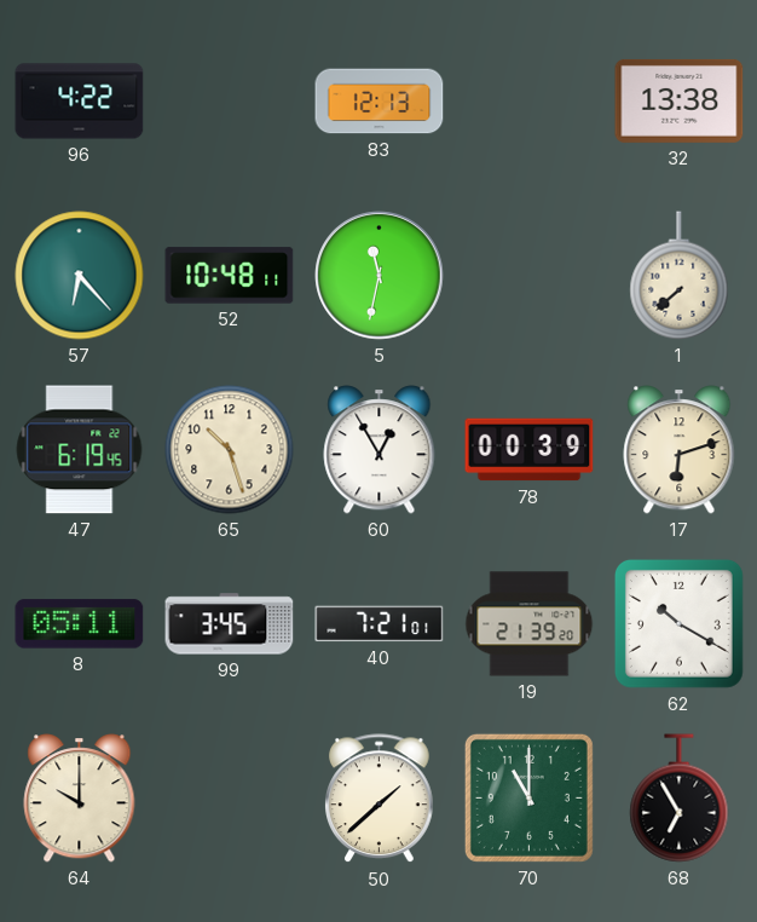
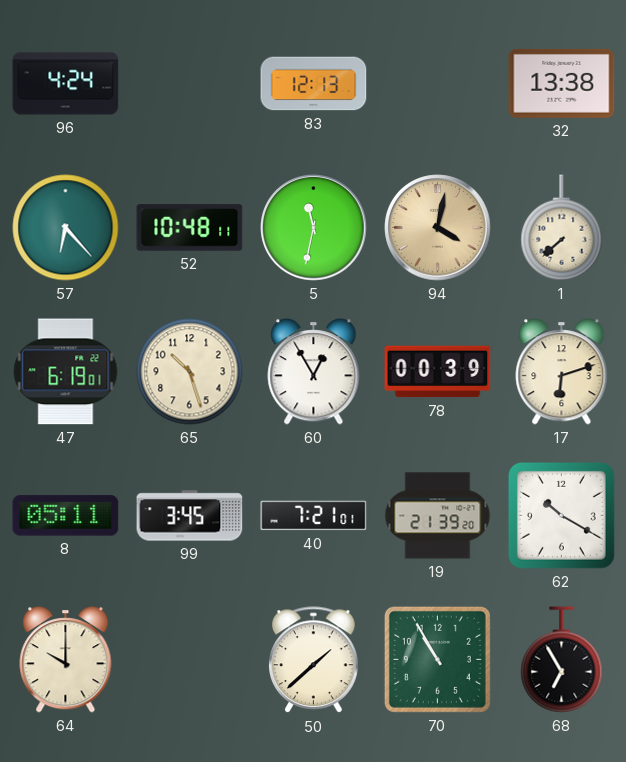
96: 4:22 -> 4:24 (66, 84)
94: none -> 4:02 (438, 228)
47: 6:19:45 -> 6:19:01 (66, 372)
70: 11:00 -> 10:55 (437, 659)
